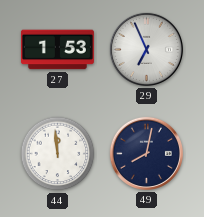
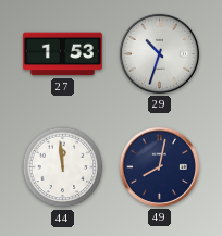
29: 6:56 -> 10:33 (159, 53)
